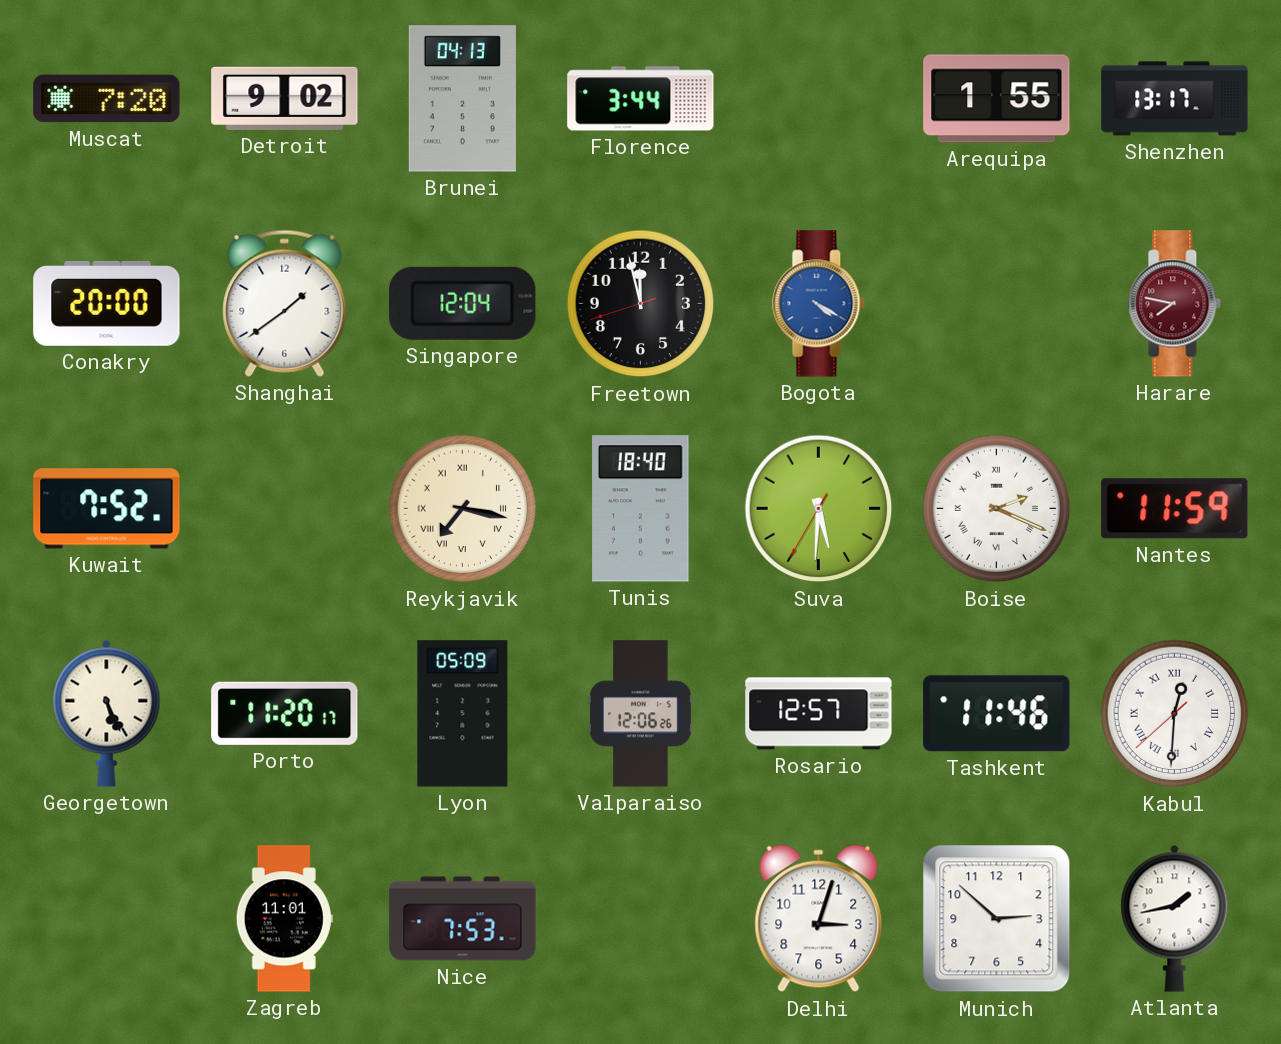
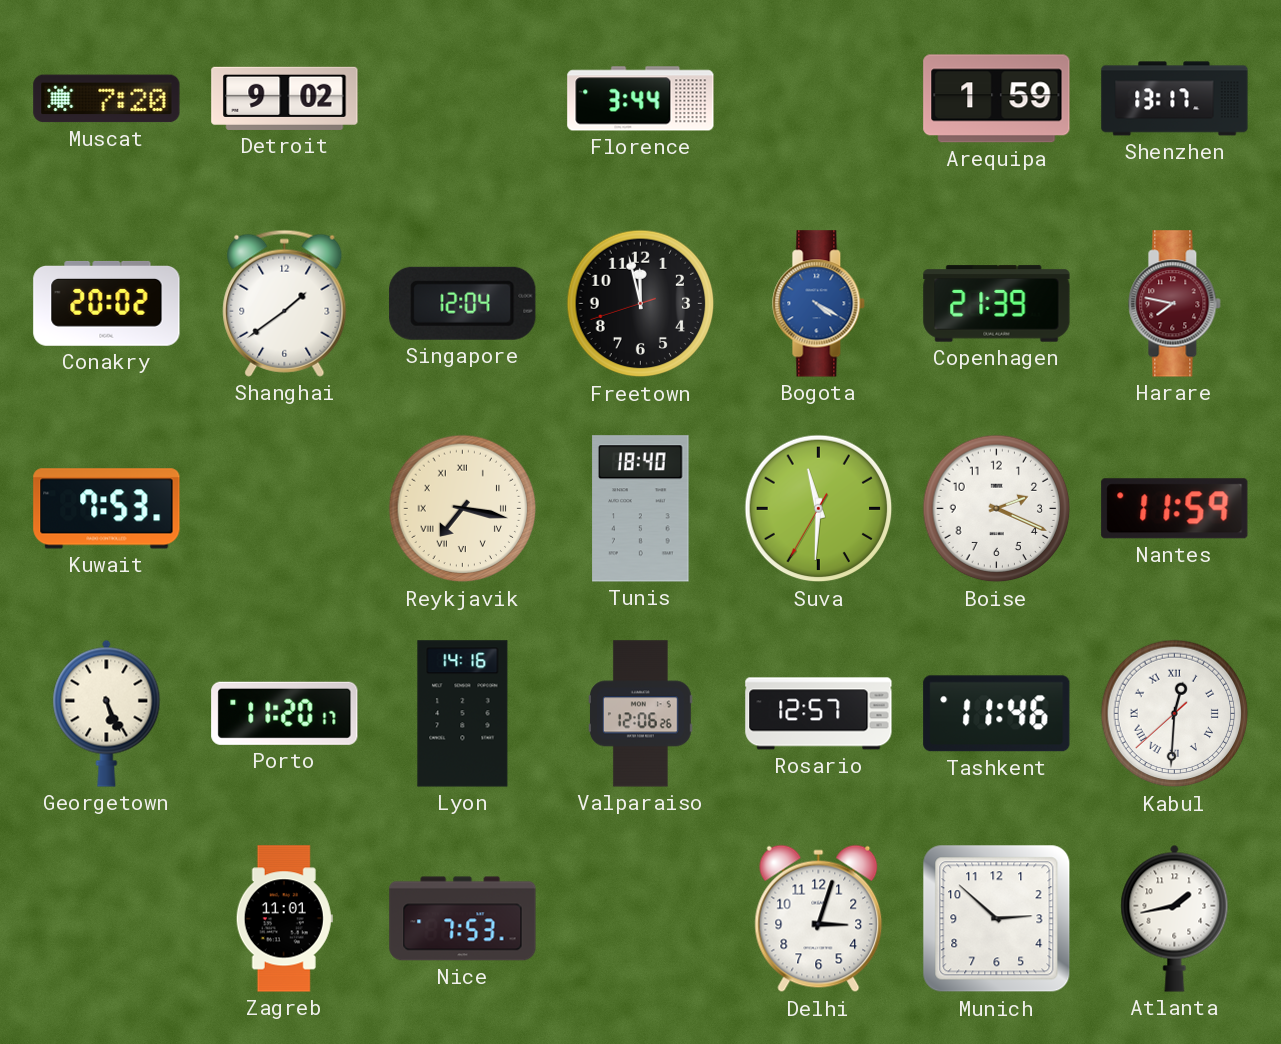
Brunei: 04:13 -> none (462, 99)
Arequipa: 1:55 -> 1:59 (997, 99)
Conakry: 20:00 -> 20:02 (107, 303)
Copenhagen: none -> 21:39 (997, 304)
Kuwait: 7:52 -> 7:53 (107, 509)
Suva: 5:30 -> 11:30 (819, 509)
Boise numerals: Roman -> Arabic (997, 509)
Lyon: 05:09 -> 14:16 (463, 714)
